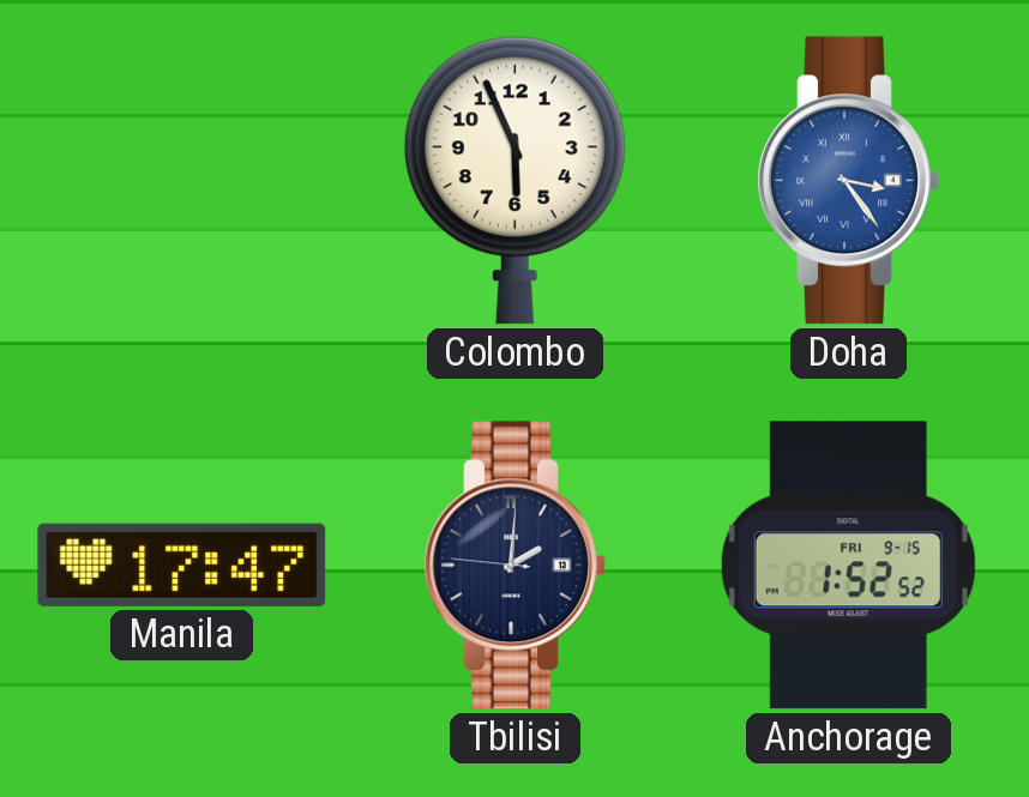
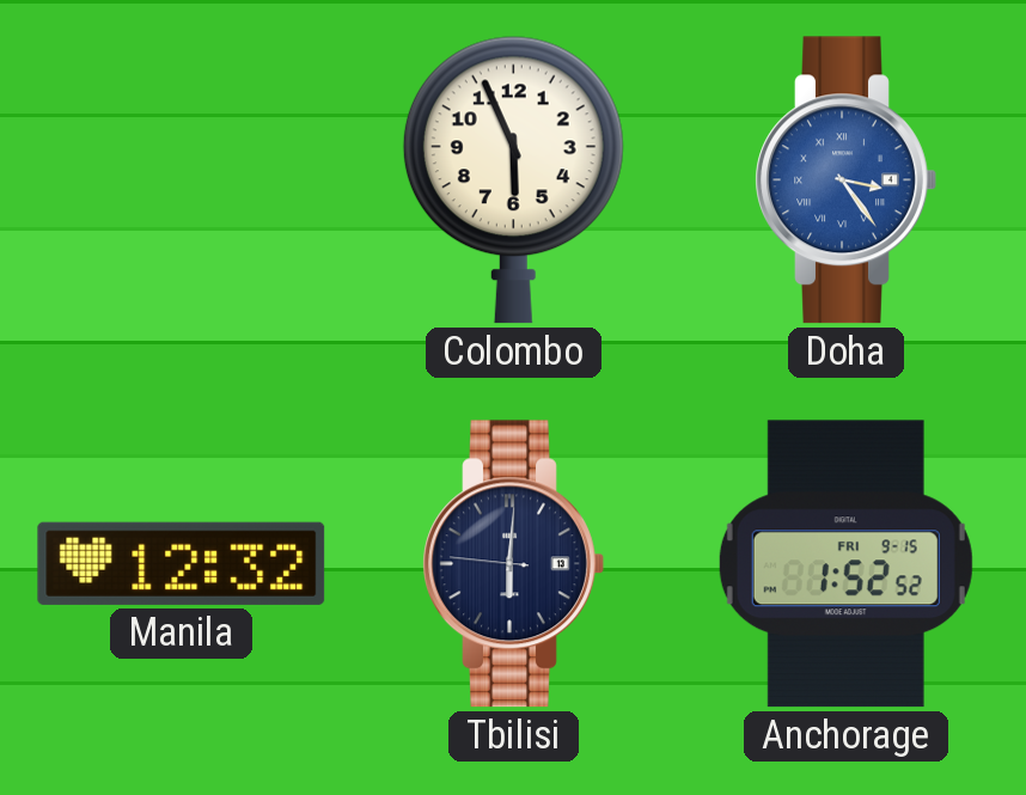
Manila: 17:47 -> 12:32 (182, 563)
Tbilisi: 2:00 -> 6:00 (513, 564)
